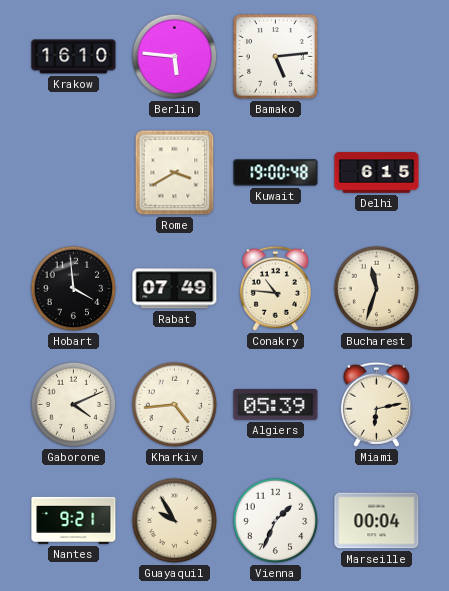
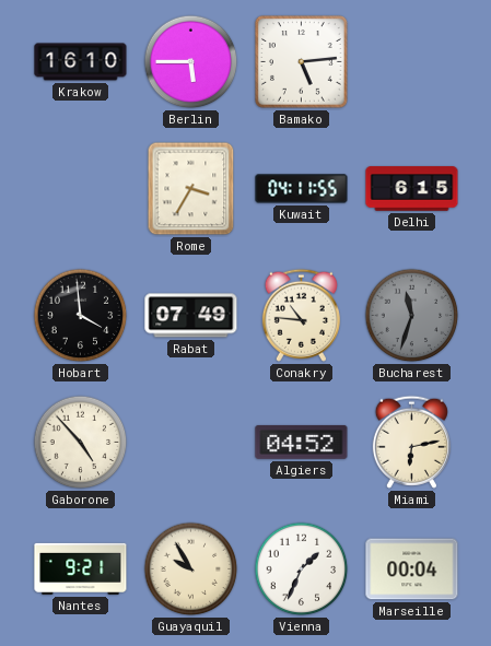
Berlin: 5:46 -> 5:45 (191, 62)
Rome: 3:40 -> 3:35 (191, 189)
Kuwait: 19:00 -> 04:11 (302, 189)
Bucharest dial: cream -> grey (412, 316)
Gaborone: 4:11 -> 4:53 (81, 443)
Kharkiv: 4:44 -> none (175, 405)
Algiers: 05:39 -> 04:52 (302, 443)
